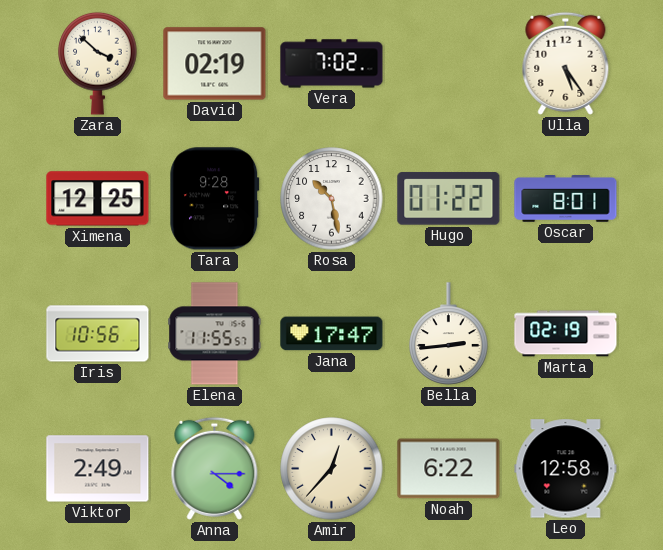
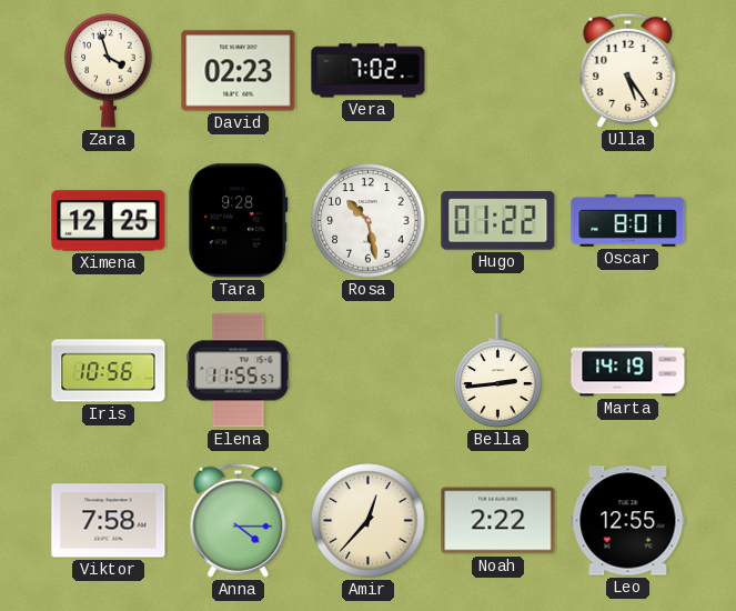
Zara: 3:52 -> 3:57 (109, 70)
David: 02:19 -> 02:23 (239, 71)
Jana: 17:47 -> none (332, 334)
Marta: 02:19 -> 14:19 (628, 371)
Viktor: 2:49 -> 7:58 (109, 521)
Noah: 6:22 -> 2:22 (498, 521)
Leo: 12:58 -> 12:55 (628, 521)
